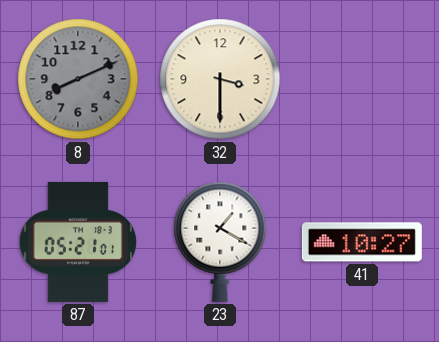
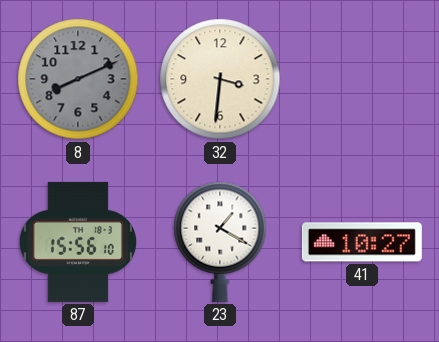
32: 3:30 -> 3:31 (220, 79)
87: 05:21 -> 15:56 (78, 242)
